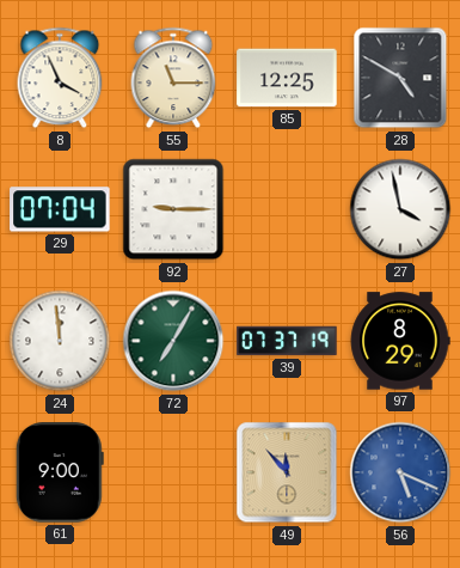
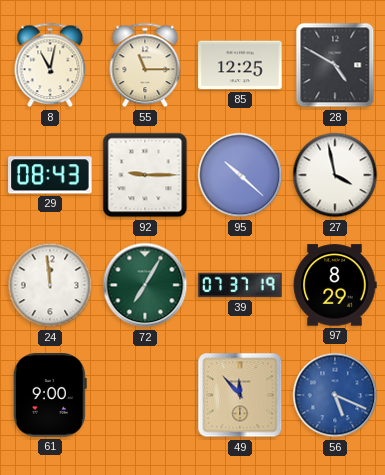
8: 3:56 -> 11:02 (50, 65)
29: 07:04 -> 08:43 (50, 175)
95: none -> 10:22 (240, 175)
